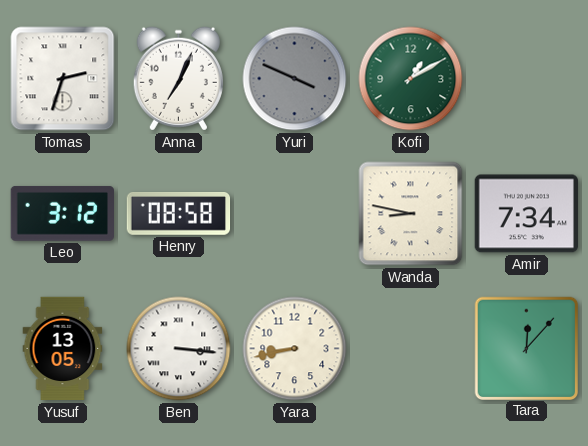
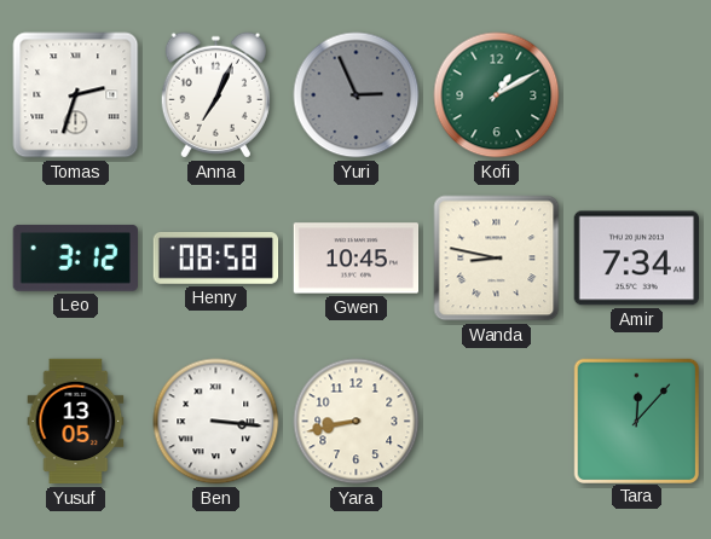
Yuri: 3:49 -> 2:56 (357, 95)
Gwen: none -> 10:45 (357, 259)
